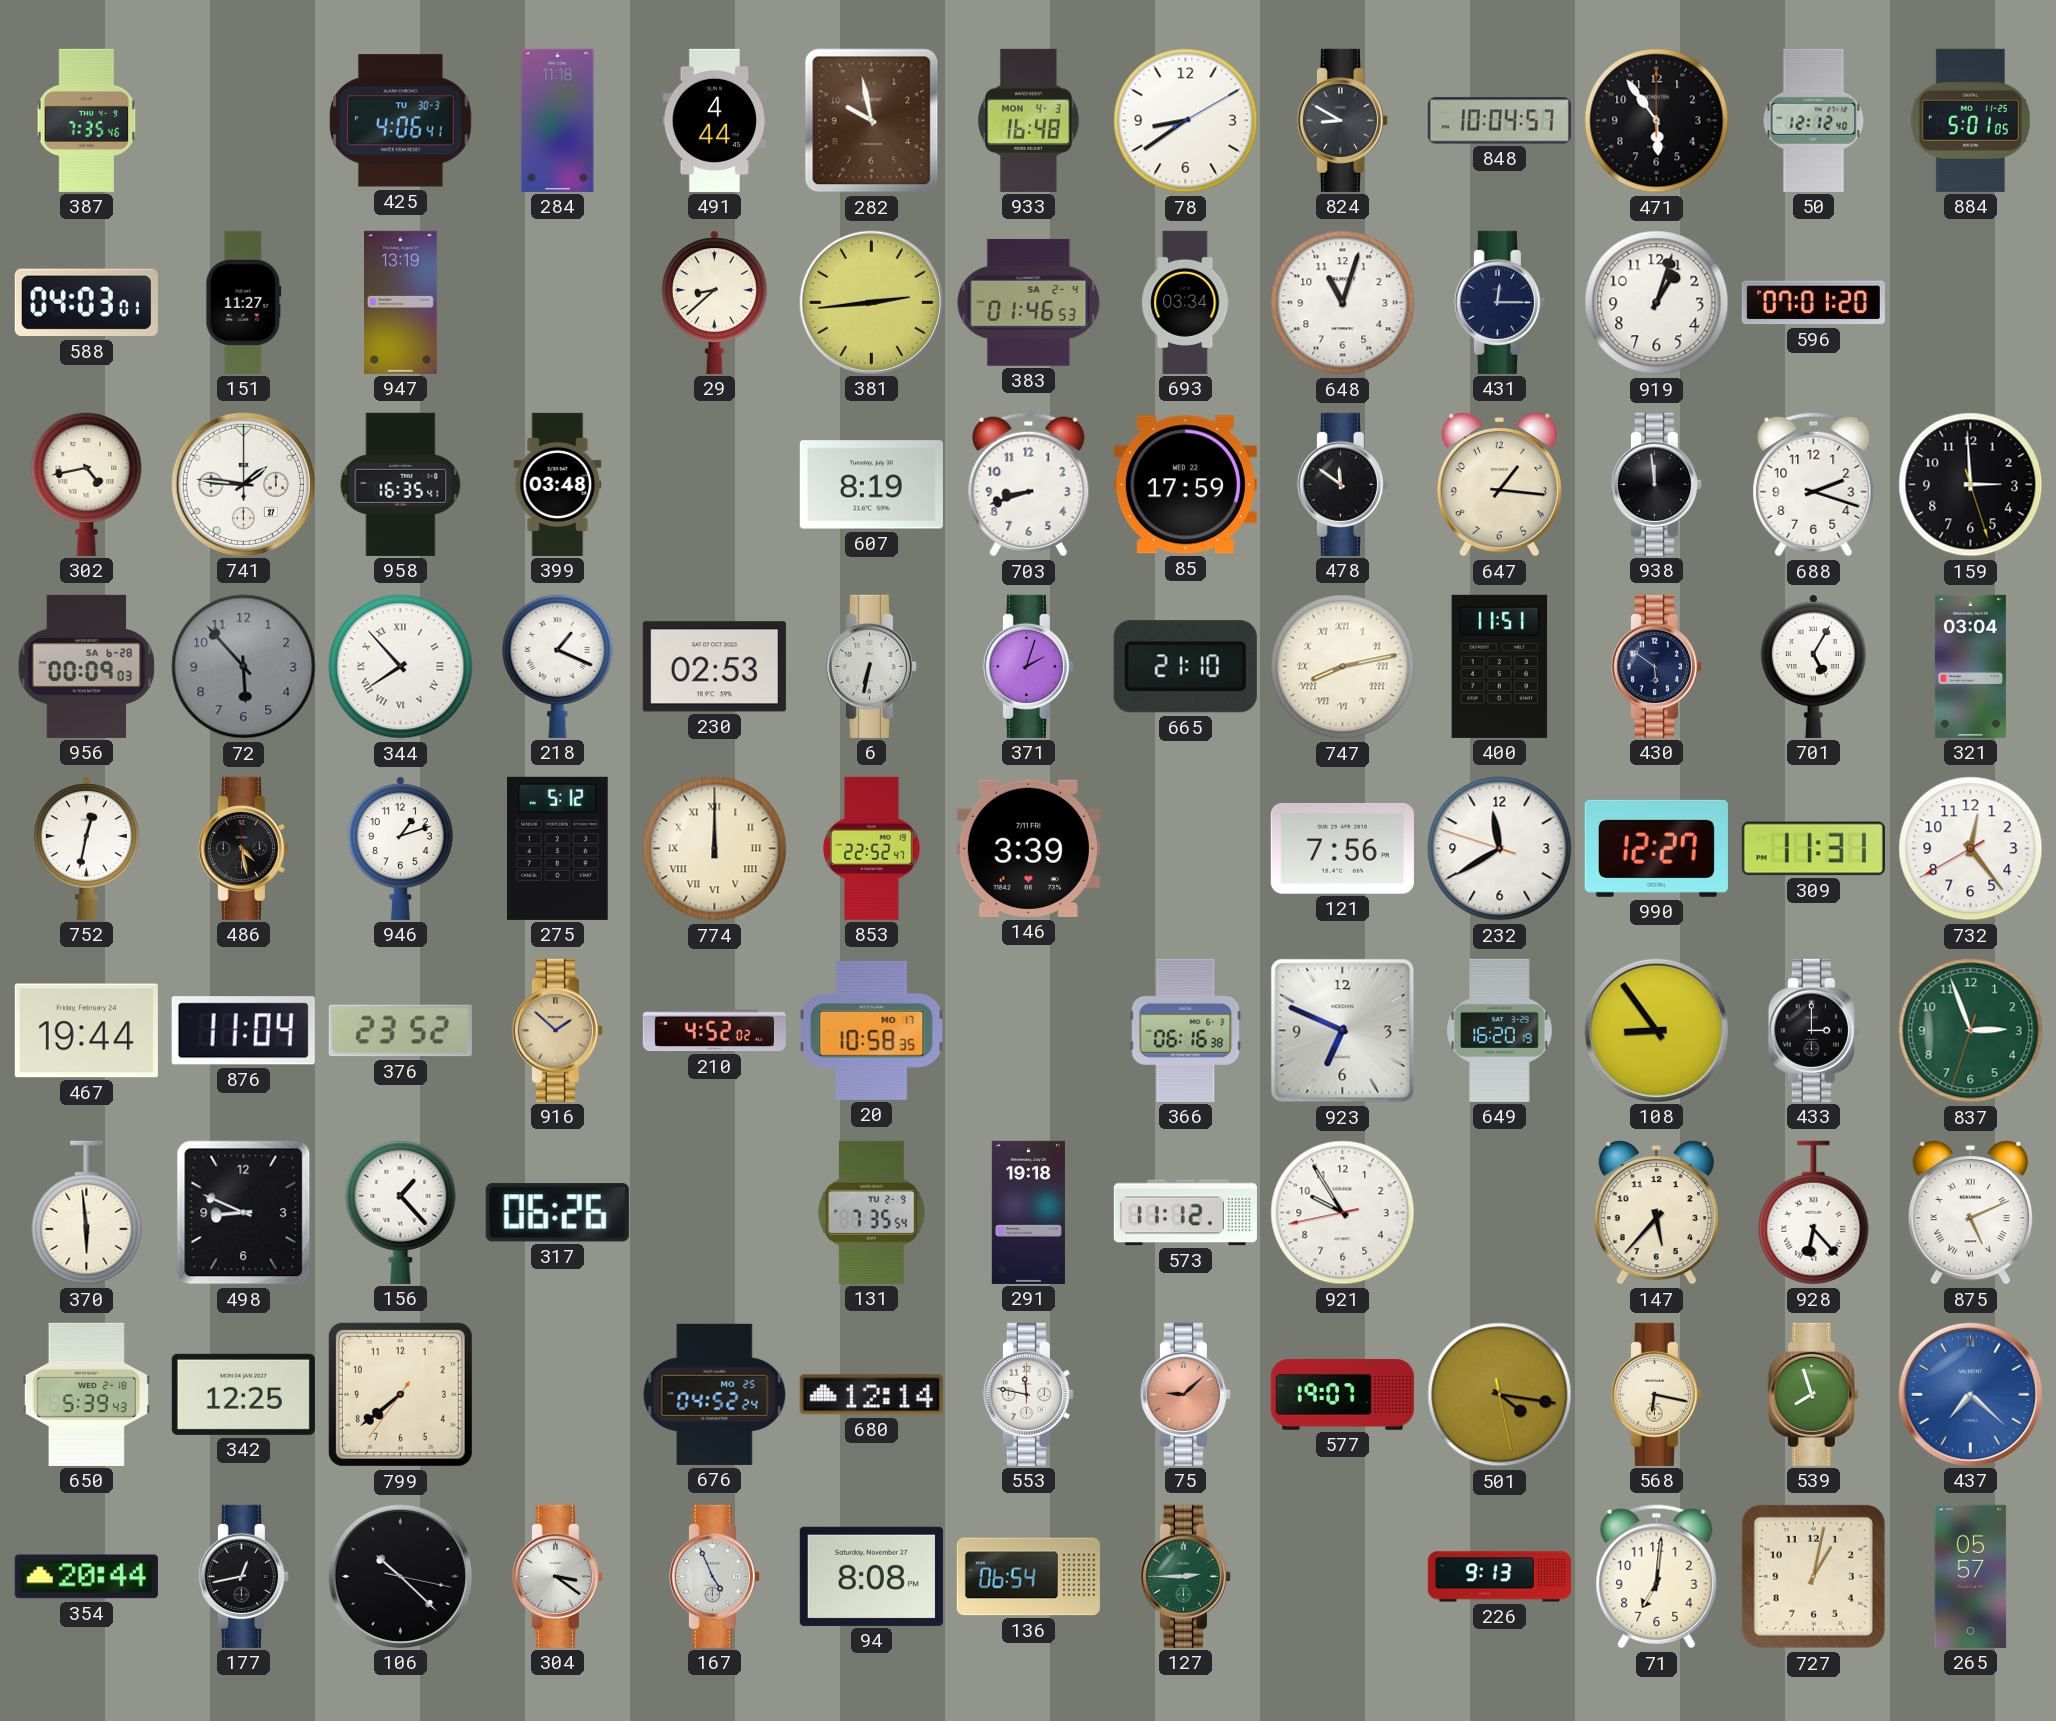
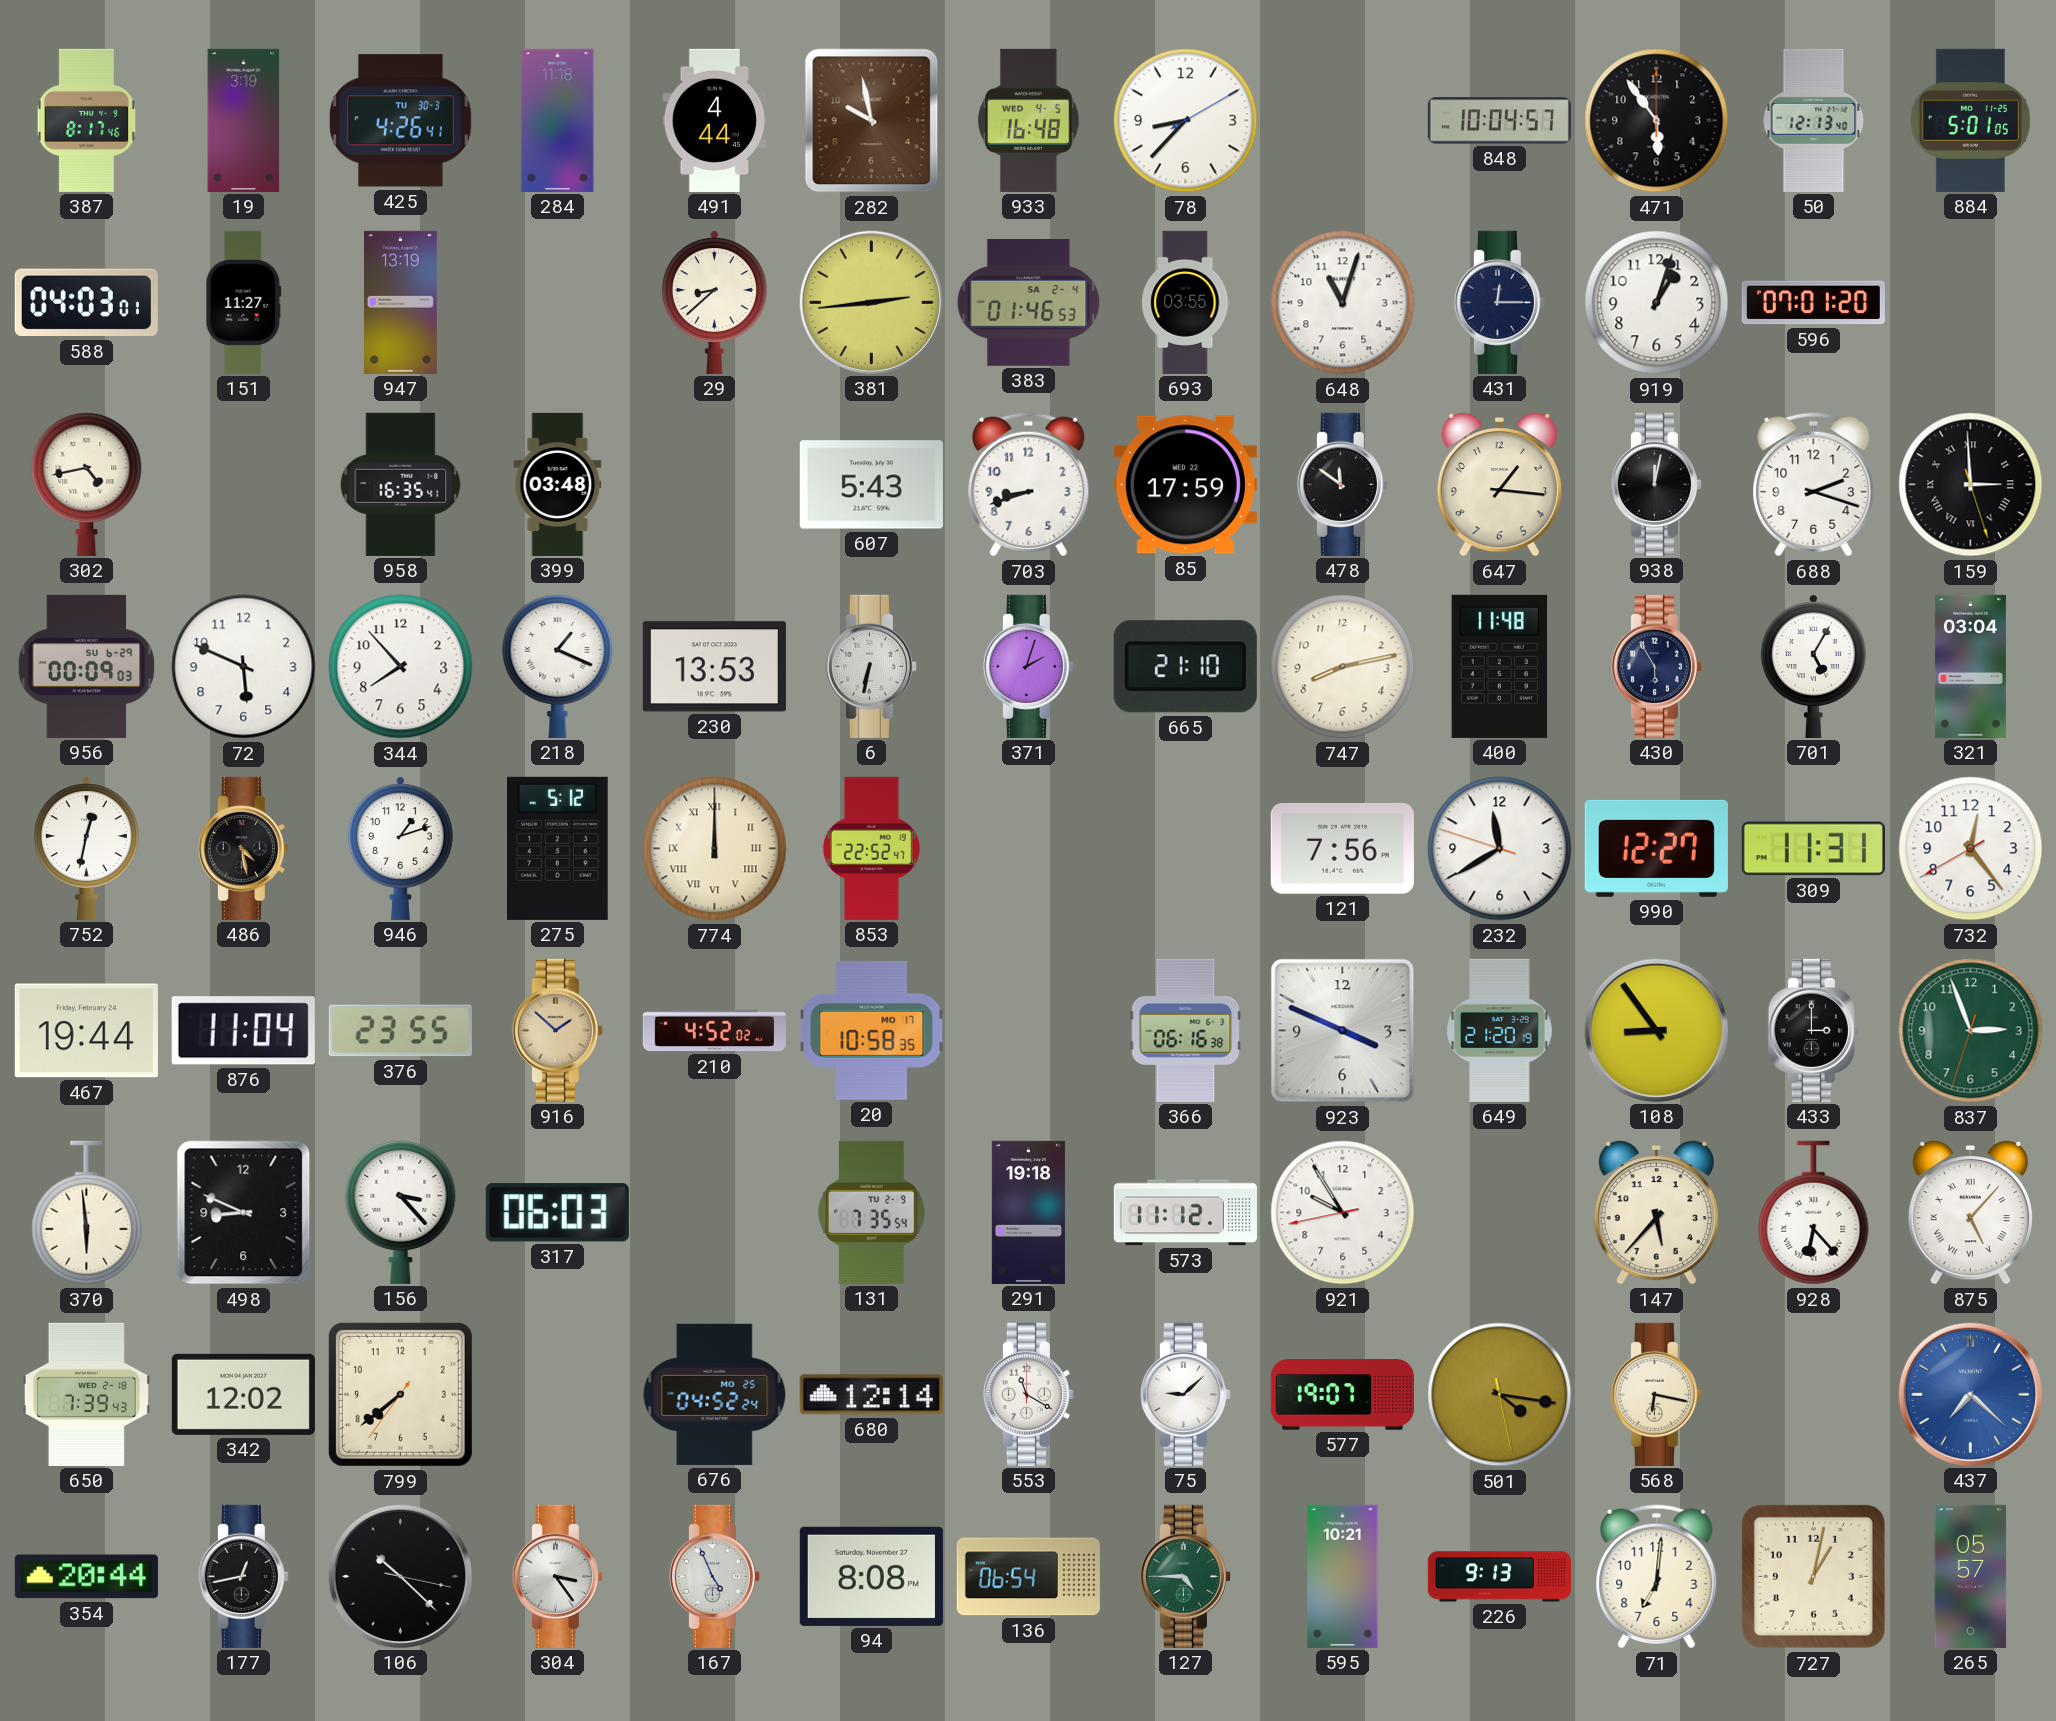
387: 7:35 -> 8:17 (87, 120)
19: none -> 3:19 (244, 120)
425: 4:06 -> 4:26 (401, 121)
933 date: MON 4-3 -> WED 4-5 (1029, 120)
78: 8:39 -> 8:37 (1186, 121)
824: 8:50 -> none (1342, 120)
50: 12:12 -> 12:13 (1814, 120)
693: 03:34 -> 03:55 (1186, 302)
741: 1:46 -> none (243, 484)
607: 8:19 -> 5:43 (871, 485)
938: 11:59 -> 12:02 (1656, 484)
159 numerals: Arabic -> Roman (1971, 485)
956 date: SA 6-28 -> SU 6-29 (87, 666)
72: 5:53 -> 5:49 (244, 667)
72 dial: grey -> white (244, 667)
344 numerals: Roman -> Arabic (401, 667)
230: 02:53 -> 13:53 (714, 667)
747 numerals: Roman -> Arabic (1343, 667)
400: 11:51 -> 11:48 (1500, 666)
430: 5:51 -> 5:55 (1656, 666)
146: 3:39 -> none (1028, 848)
376: 23:52 -> 23:55 (400, 1031)
923: 6:49 -> 3:49 (1343, 1031)
649: 16:20 -> 21:20 (1500, 1030)
156: 1:23 -> 3:23 (401, 1212)
317: 06:26 -> 06:03 (557, 1213)
875: 5:11 -> 5:07 (1970, 1213)
650: 5:39 -> 7:39 (86, 1394)
342: 12:25 -> 12:02 (243, 1394)
553: 11:47 -> 11:20 (1028, 1394)
75 dial: salmon -> white (1185, 1394)
539: 7:57 -> none (1813, 1394)
304: 3:21 -> 3:24 (557, 1576)
127: 2:45 -> 4:45 (1185, 1576)
595: none -> 10:21 (1343, 1576)
